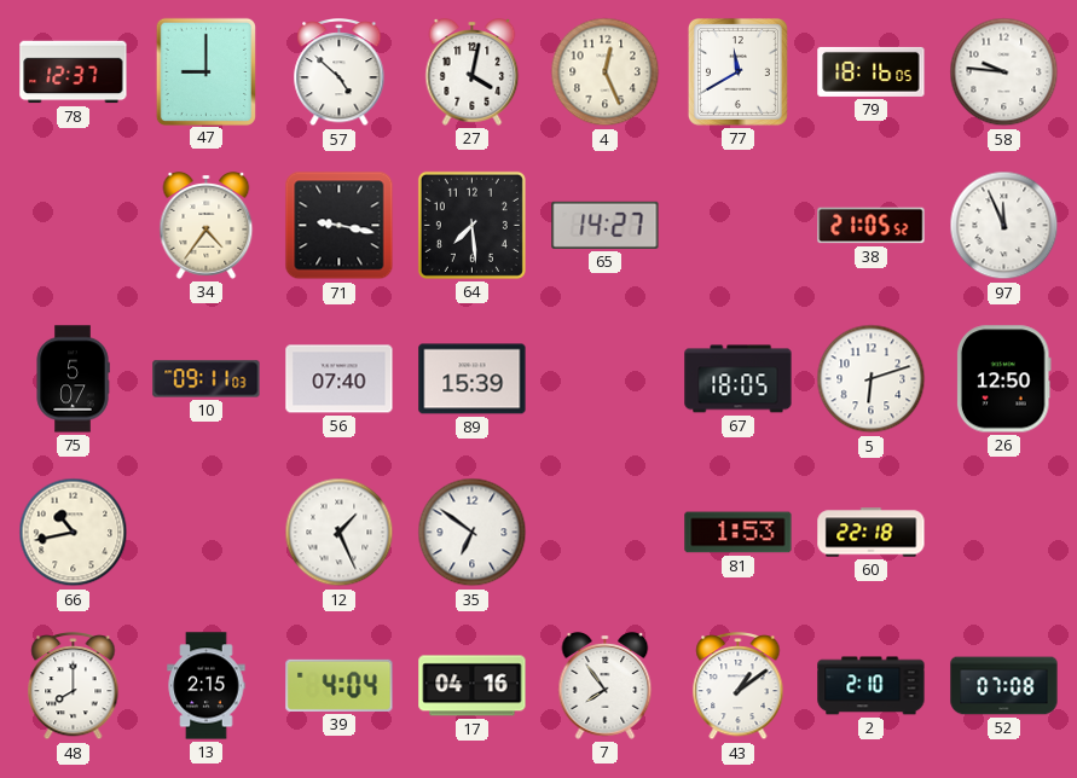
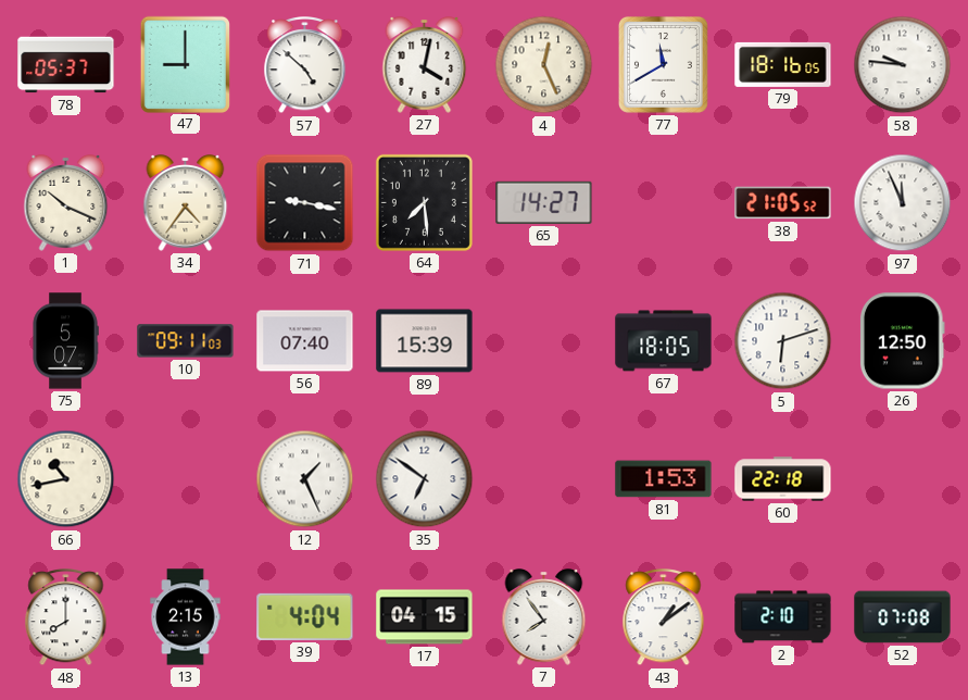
78: 12:37 -> 05:37 (66, 65)
1: none -> 10:19 (66, 203)
17: 04:16 -> 04:15 (425, 617)
